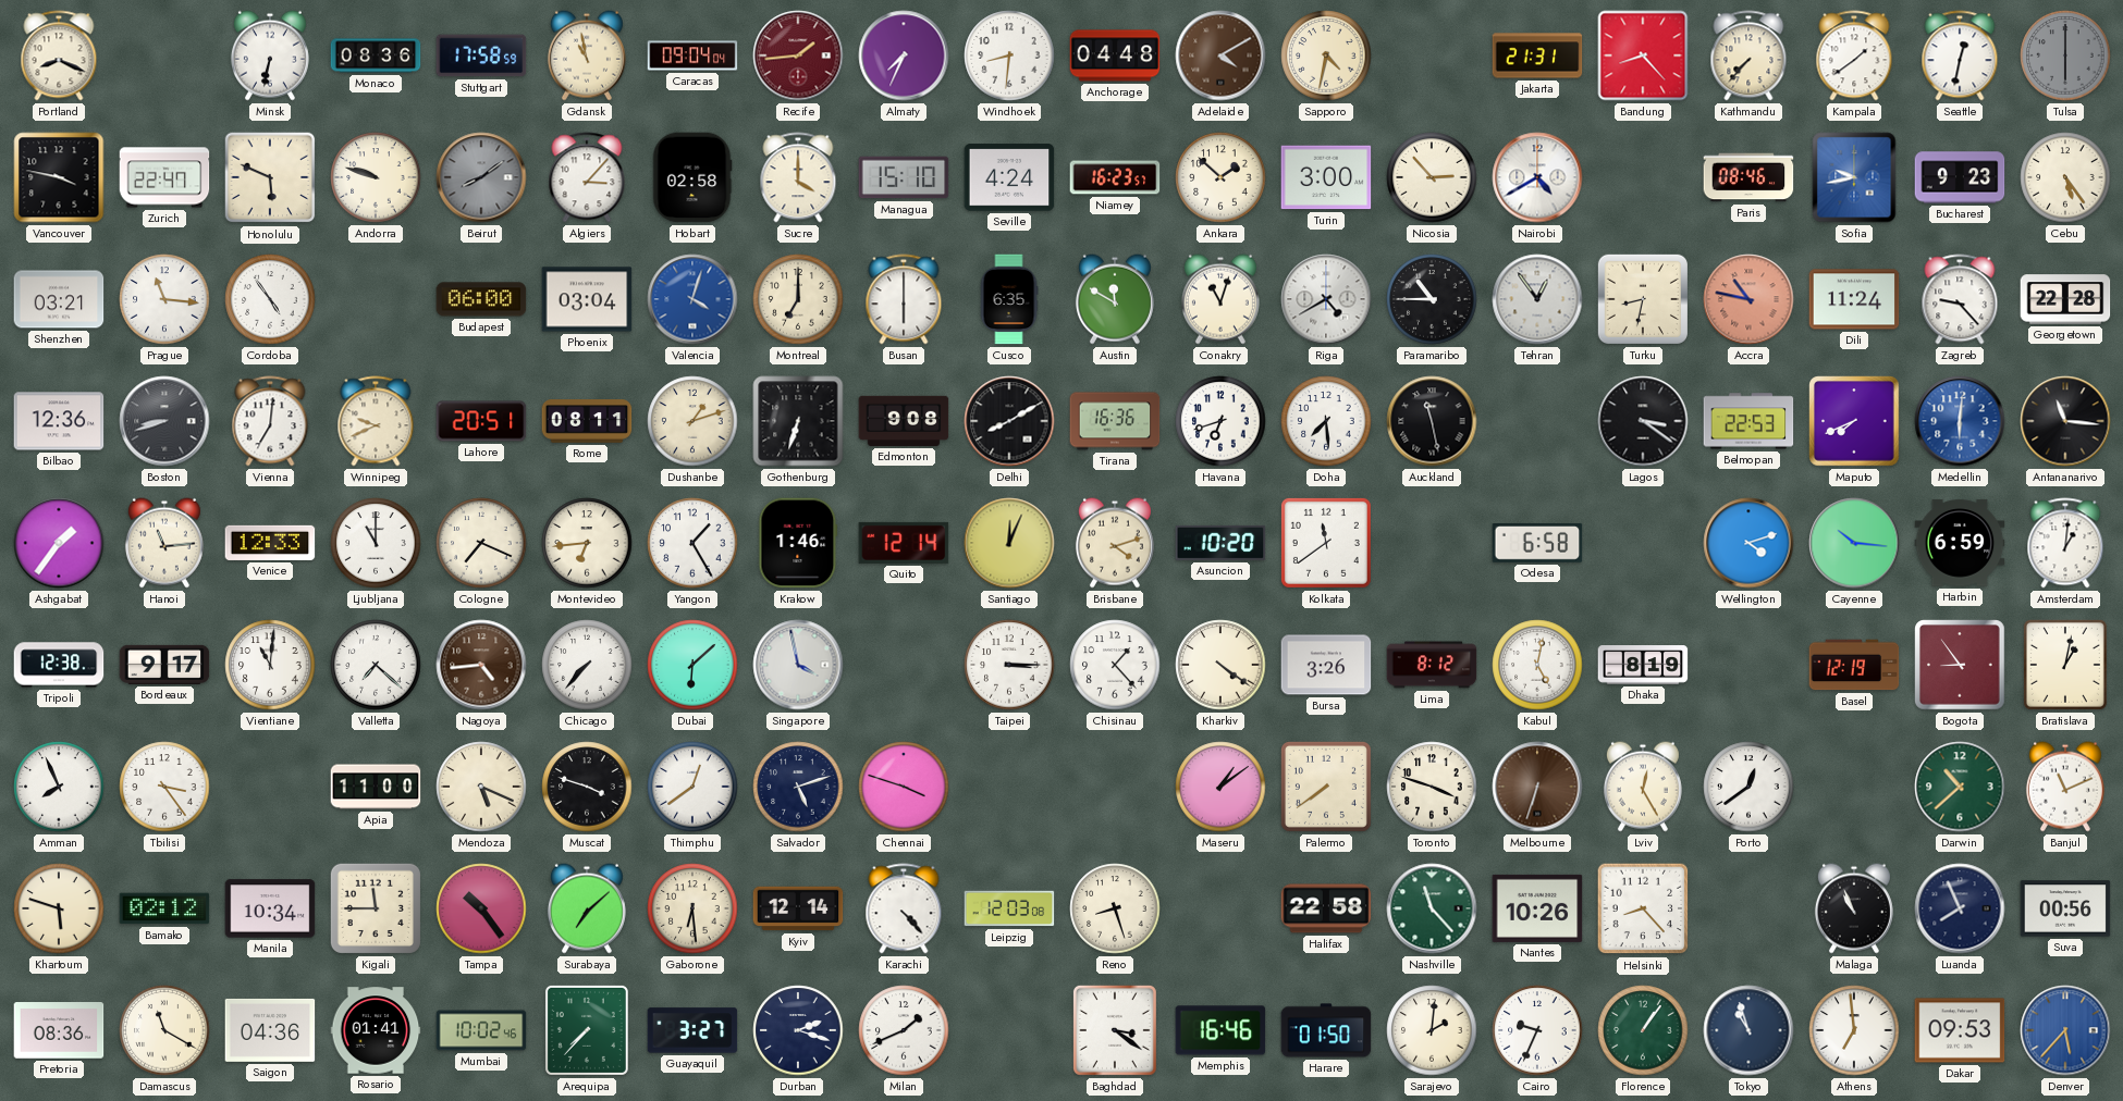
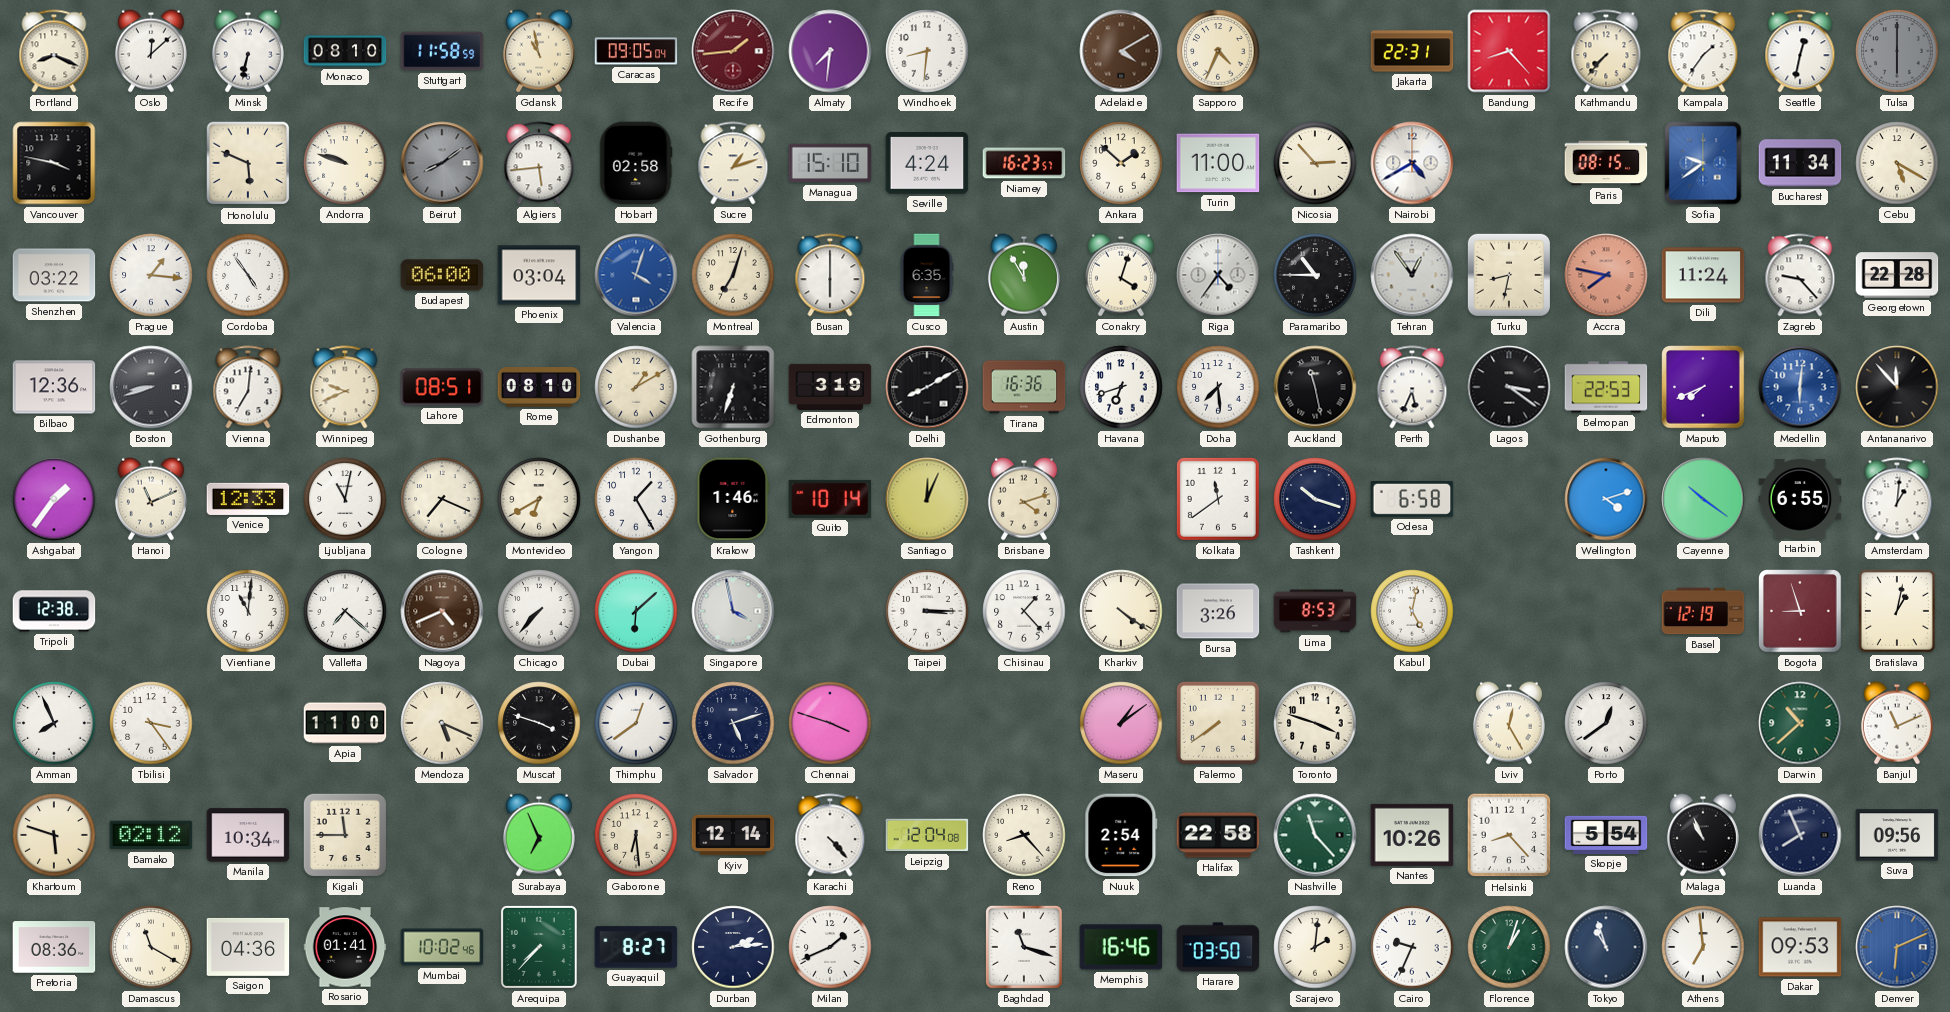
Oslo: none -> 12:08 (151, 51)
Monaco: 08:36 -> 08:10 (345, 51)
Stuttgart: 17:58 -> 11:58 (442, 51)
Caracas: 09:04 -> 09:05 (636, 51)
Almaty: 7:34 -> 7:31 (830, 51)
Anchorage: 04:48 -> none (1115, 55)
Sapporo: 4:32 -> 4:34 (1218, 51)
Jakarta: 21:31 -> 22:31 (1412, 51)
Kampala: 1:39 -> 1:36 (1703, 51)
Zurich: 22:47 -> none (164, 177)
Algiers: 3:07 -> 5:44 (539, 163)
Sucre: 4:00 -> 1:12 (733, 163)
Turin: 3:00 -> 11:00 (1218, 163)
Paris: 08:46 -> 08:15 (1606, 163)
Sofia: 9:43 -> 9:39 (1703, 163)
Bucharest: 9:23 -> 11:34 (1800, 163)
Cebu: 5:24 -> 5:20 (1897, 163)
Shenzhen: 03:21 -> 03:22 (54, 275)
Prague: 11:16 -> 1:16 (151, 275)
Montreal: 7:00 -> 7:03 (733, 275)
Austin: 11:50 -> 11:55 (1024, 275)
Conakry: 11:03 -> 4:03 (1121, 275)
Riga: 4:40 -> 4:36 (1218, 275)
Accra: 10:47 -> 7:47 (1606, 275)
Lahore: 20:51 -> 08:51 (442, 387)
Rome: 08:11 -> 08:10 (539, 387)
Dushanbe: 1:12 -> 1:10 (636, 387)
Edmonton: 9:08 -> 3:19 (830, 387)
Perth: none -> 5:34 (1412, 387)
Antananarivo: 11:16 -> 11:53 (1897, 387)
Hanoi: 11:14 -> 11:11 (151, 499)
Ljubljana: 11:00 -> 11:02 (345, 499)
Montevideo: 6:44 -> 6:40 (539, 499)
Quito: 12:14 -> 10:14 (830, 499)
Asuncion: 10:20 -> none (1220, 543)
Tashkent: none -> 10:18 (1315, 499)
Cayenne: 10:16 -> 10:21 (1703, 499)
Harbin: 6:59 -> 6:55 (1800, 499)
Bordeaux: 9:17 -> none (164, 665)
Nagoya: 4:44 -> 4:41 (442, 611)
Lima: 8:12 -> 8:53 (1315, 611)
Dhaka: 8:19 -> none (1643, 665)
Bogota: 8:54 -> 8:57 (1800, 611)
Melbourne: 6:33 -> none (1537, 787)
Tampa: 10:24 -> none (481, 908)
Surabaya: 7:08 -> 6:56 (539, 835)
Leipzig: 12:03 -> 12:04 (927, 835)
Reno: 8:27 -> 8:23 (1024, 835)
Nuuk: none -> 2:54 (1121, 835)
Skopje: none -> 5:54 (1606, 835)
Suva: 00:56 -> 09:56 (1897, 835)
Guayaquil: 3:27 -> 8:27 (636, 947)
Durban: 2:18 -> 2:14 (733, 947)
Baghdad: 3:21 -> 11:18 (1024, 947)
Harare: 01:50 -> 03:50 (1218, 947)
Florence: 1:06 -> 1:03 (1509, 947)
Denver: 5:37 -> 6:11 (1897, 947)
